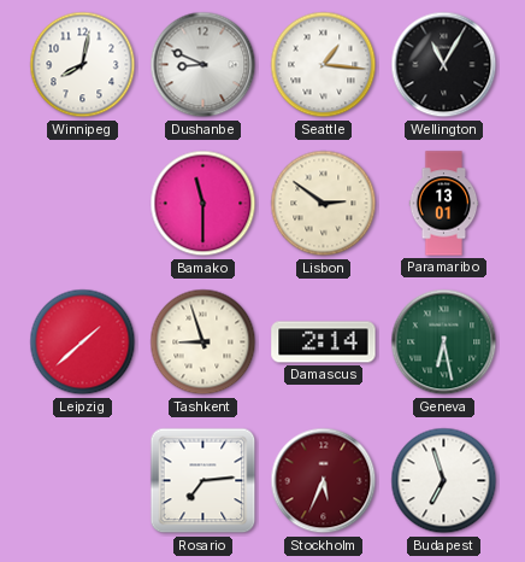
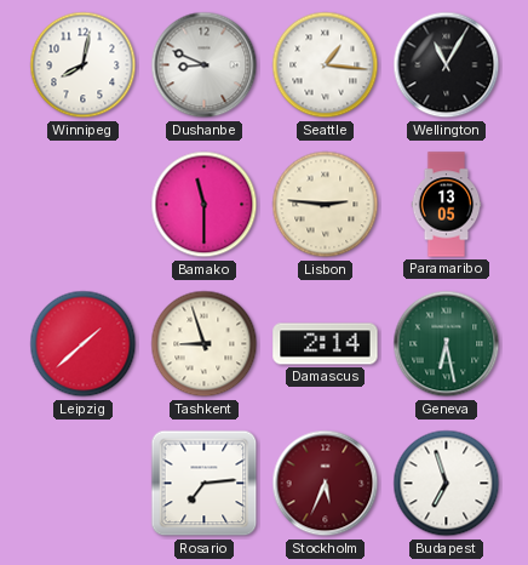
Lisbon: 2:51 -> 2:46 (326, 205)
Paramaribo: 13:01 -> 13:05 (447, 205)
